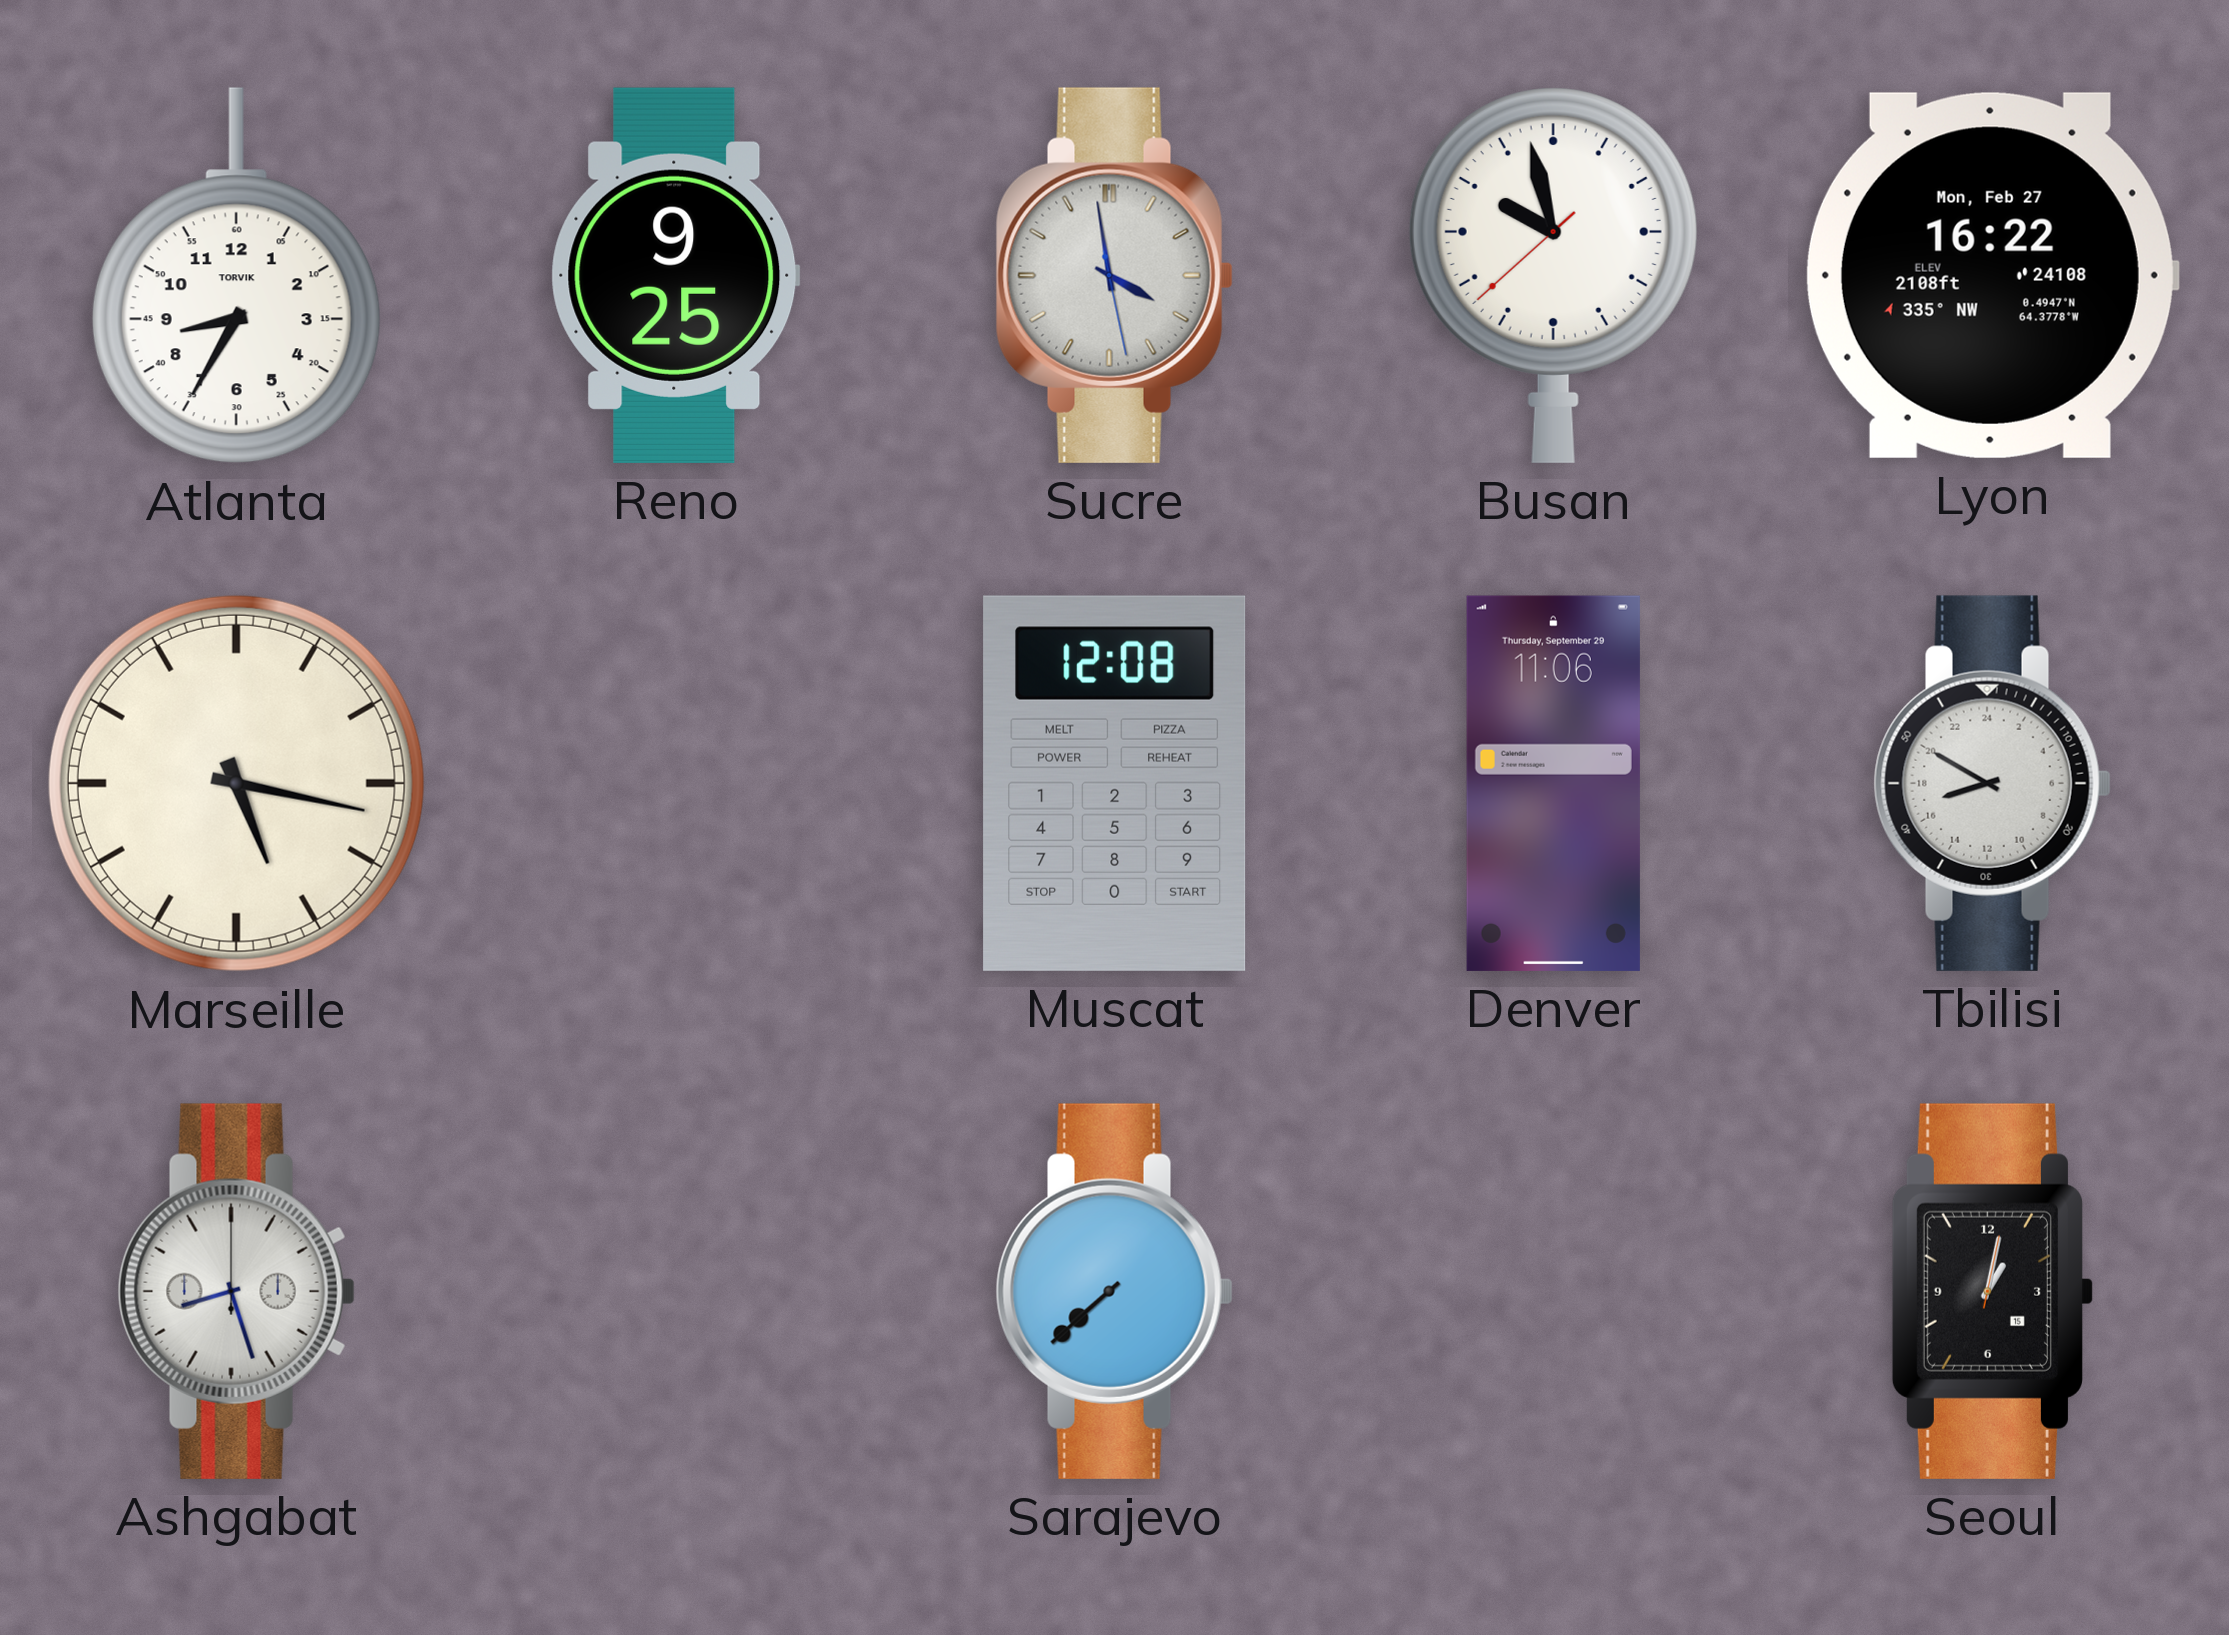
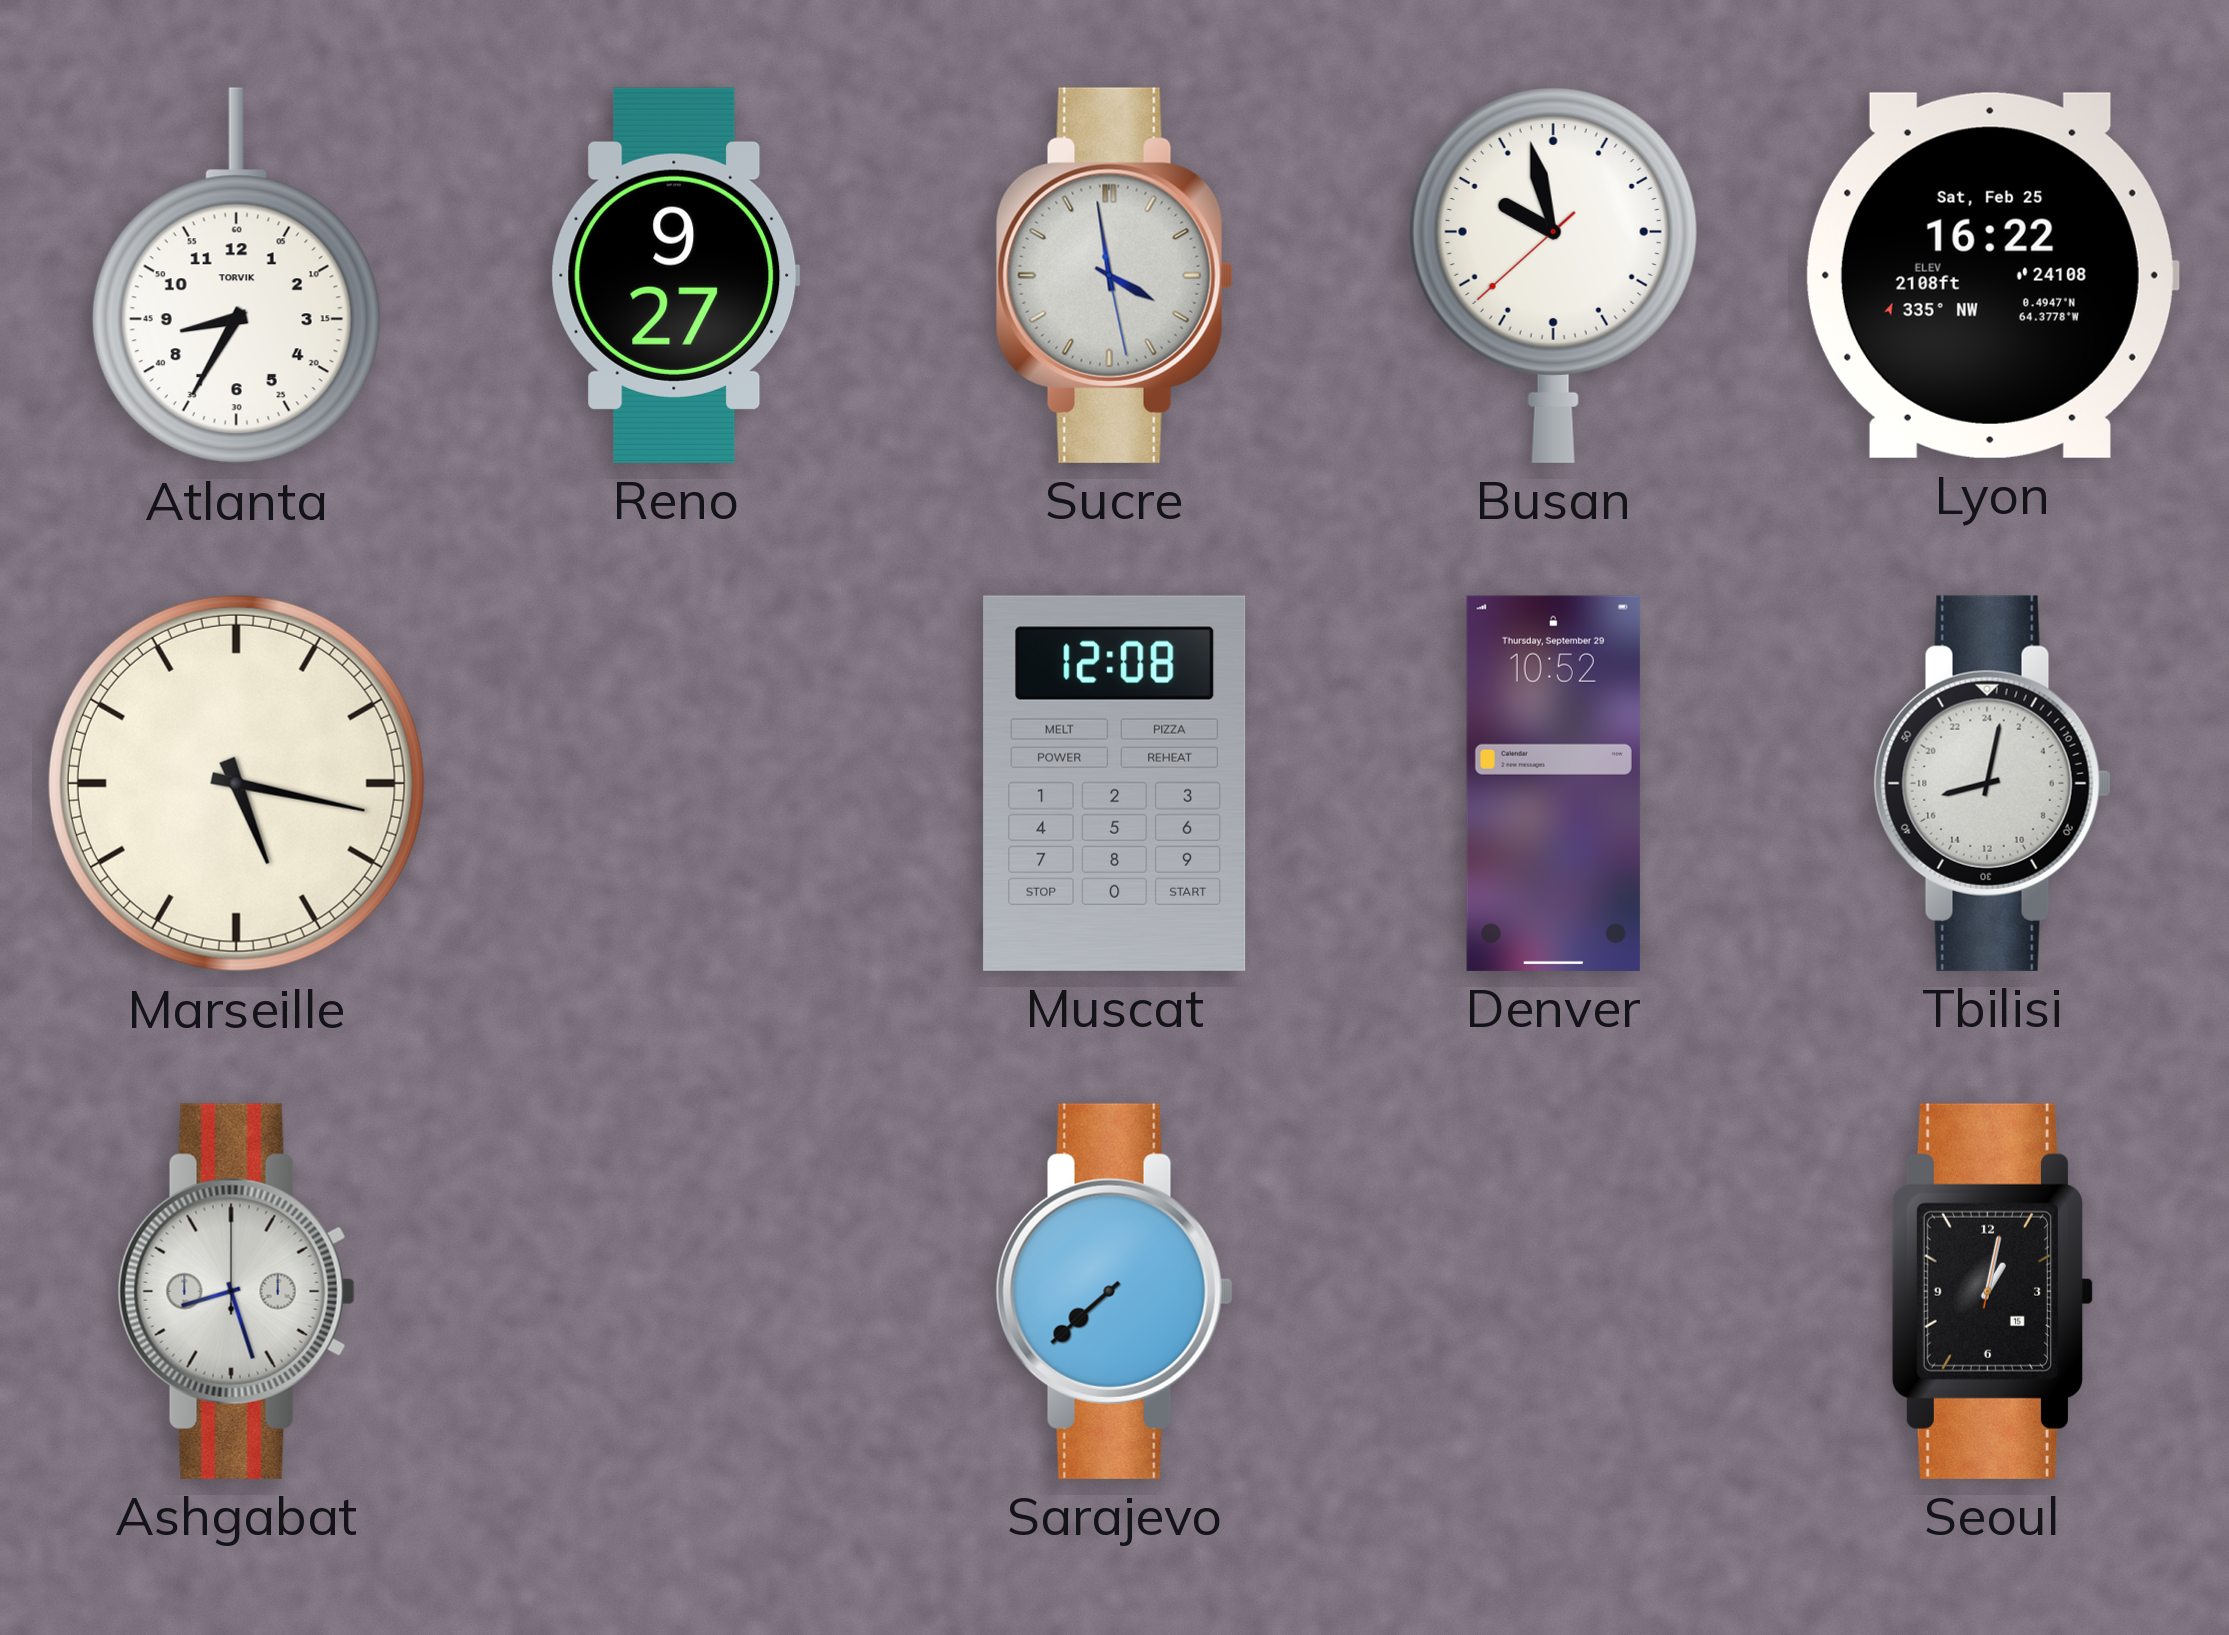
Reno: 9:25 -> 9:27 (675, 275)
Lyon date: Mon, Feb 27 -> Sat, Feb 25 (1992, 275)
Denver: 11:06 -> 10:52 (1553, 783)
Tbilisi: 16:50 -> 17:02 (1992, 783)
